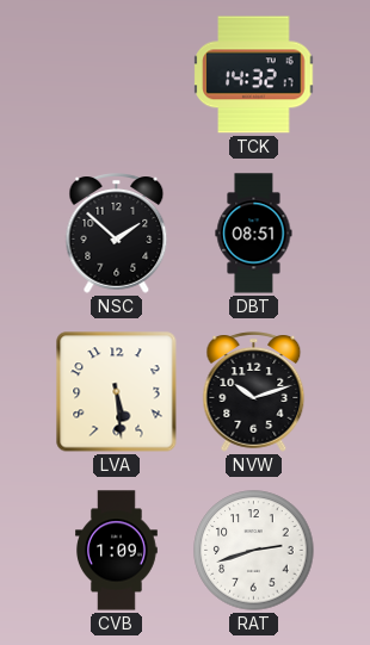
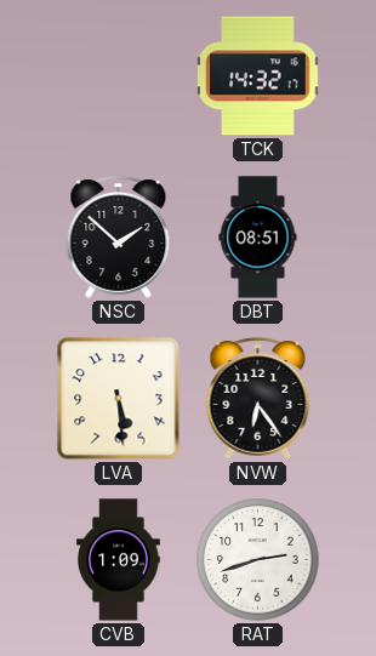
NVW: 10:12 -> 6:24 (258, 399)
